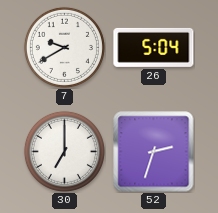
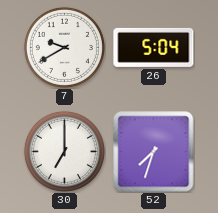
52: 2:33 -> 7:33 (154, 152)
